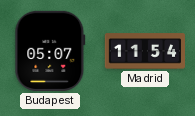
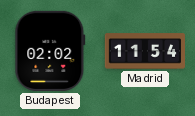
Budapest: 05:07 -> 02:02 (50, 51)
